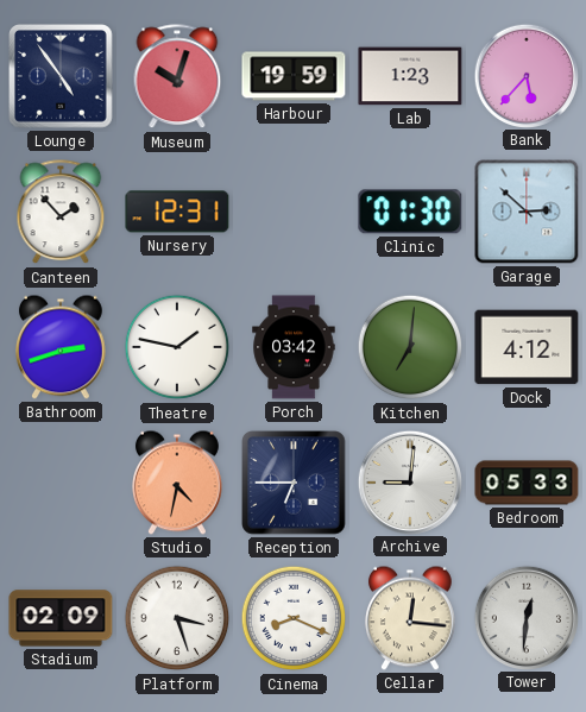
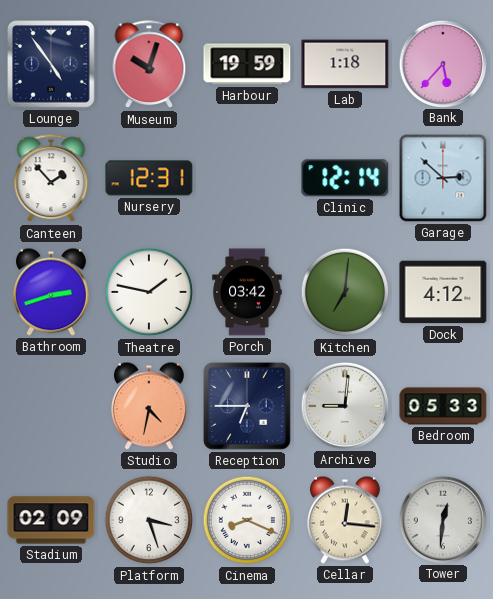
Lab: 1:23 -> 1:18 (345, 64)
Clinic: 01:30 -> 12:14 (345, 178)
